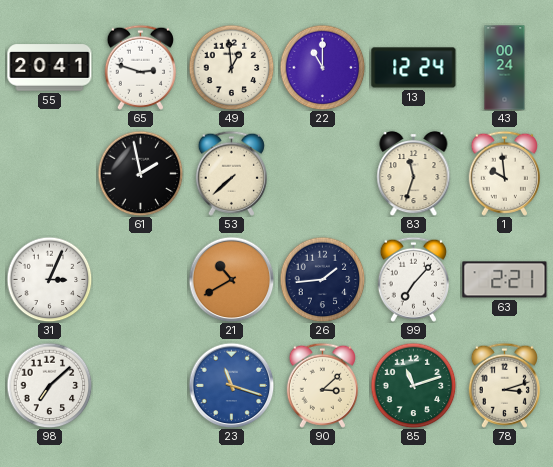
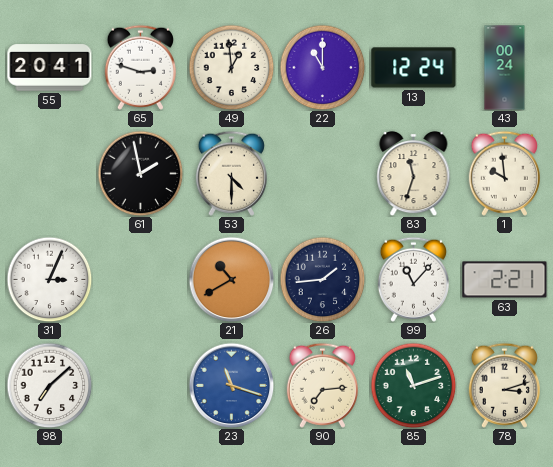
53: 7:38 -> 4:30 (231, 173)
99: 7:07 -> 11:07 (413, 279)
90: 3:08 -> 7:14 (322, 385)
